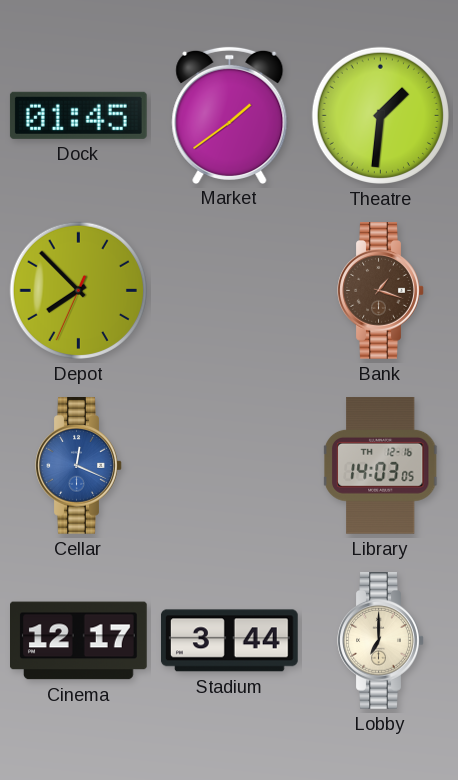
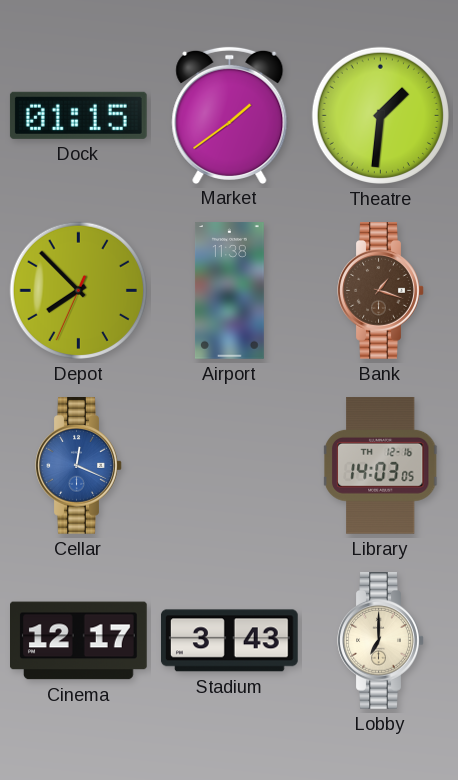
Dock: 01:45 -> 01:15 (78, 115)
Airport: none -> 11:38 (229, 291)
Stadium: 3:44 -> 3:43 (230, 641)
